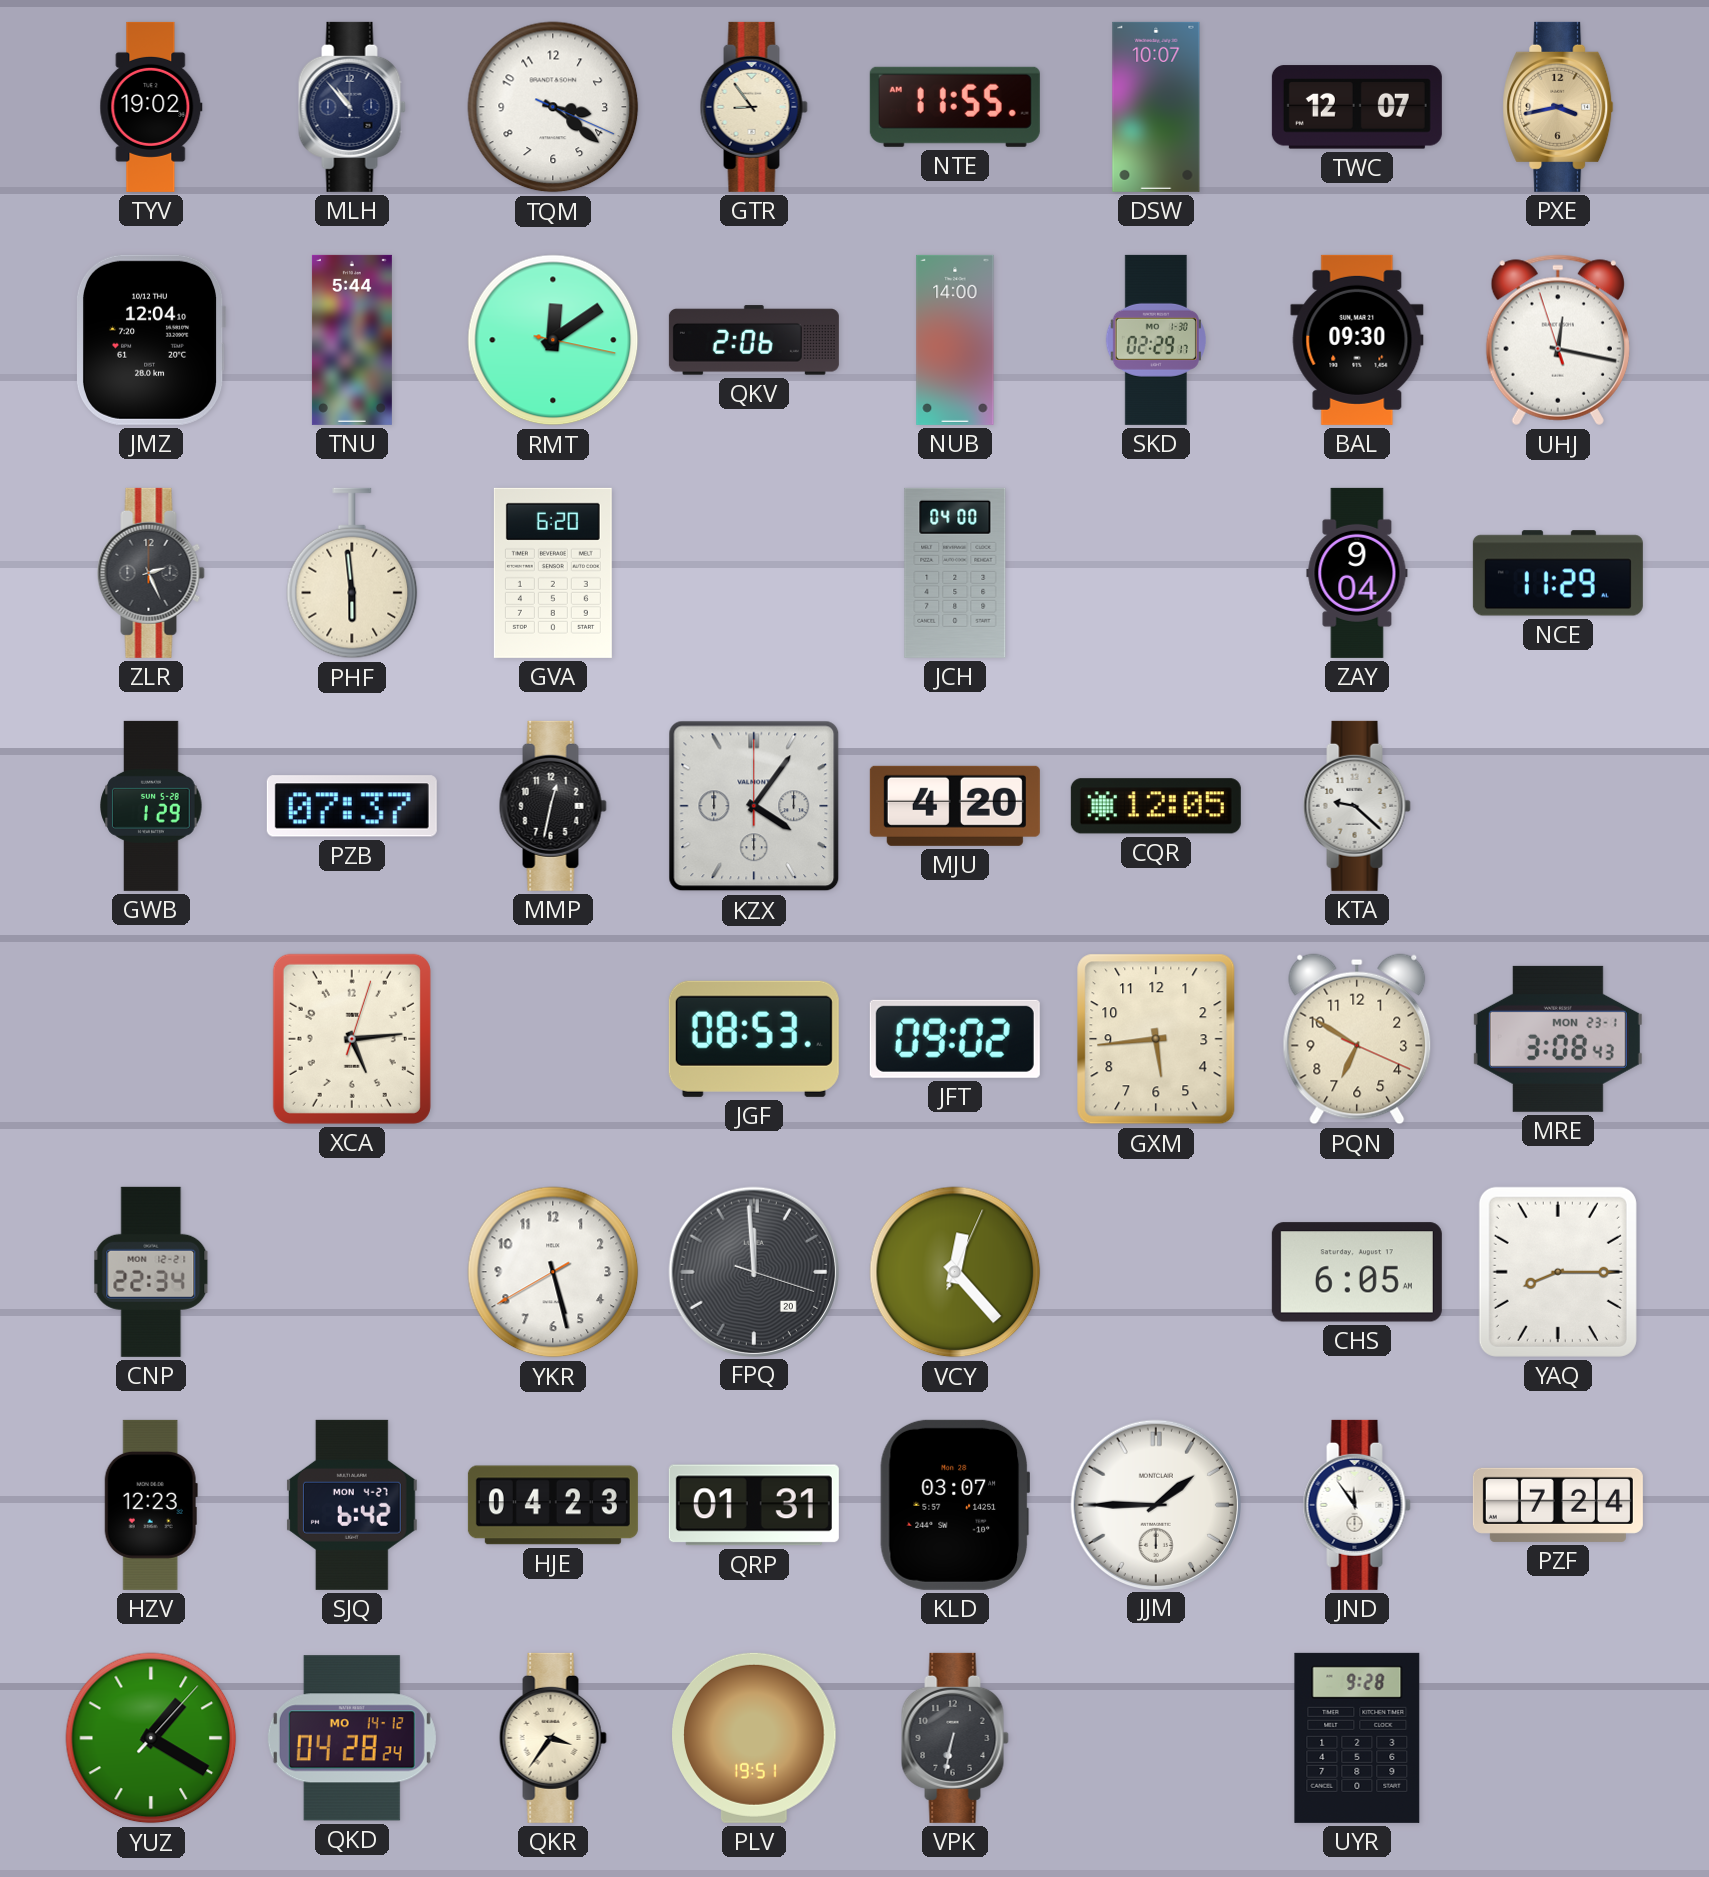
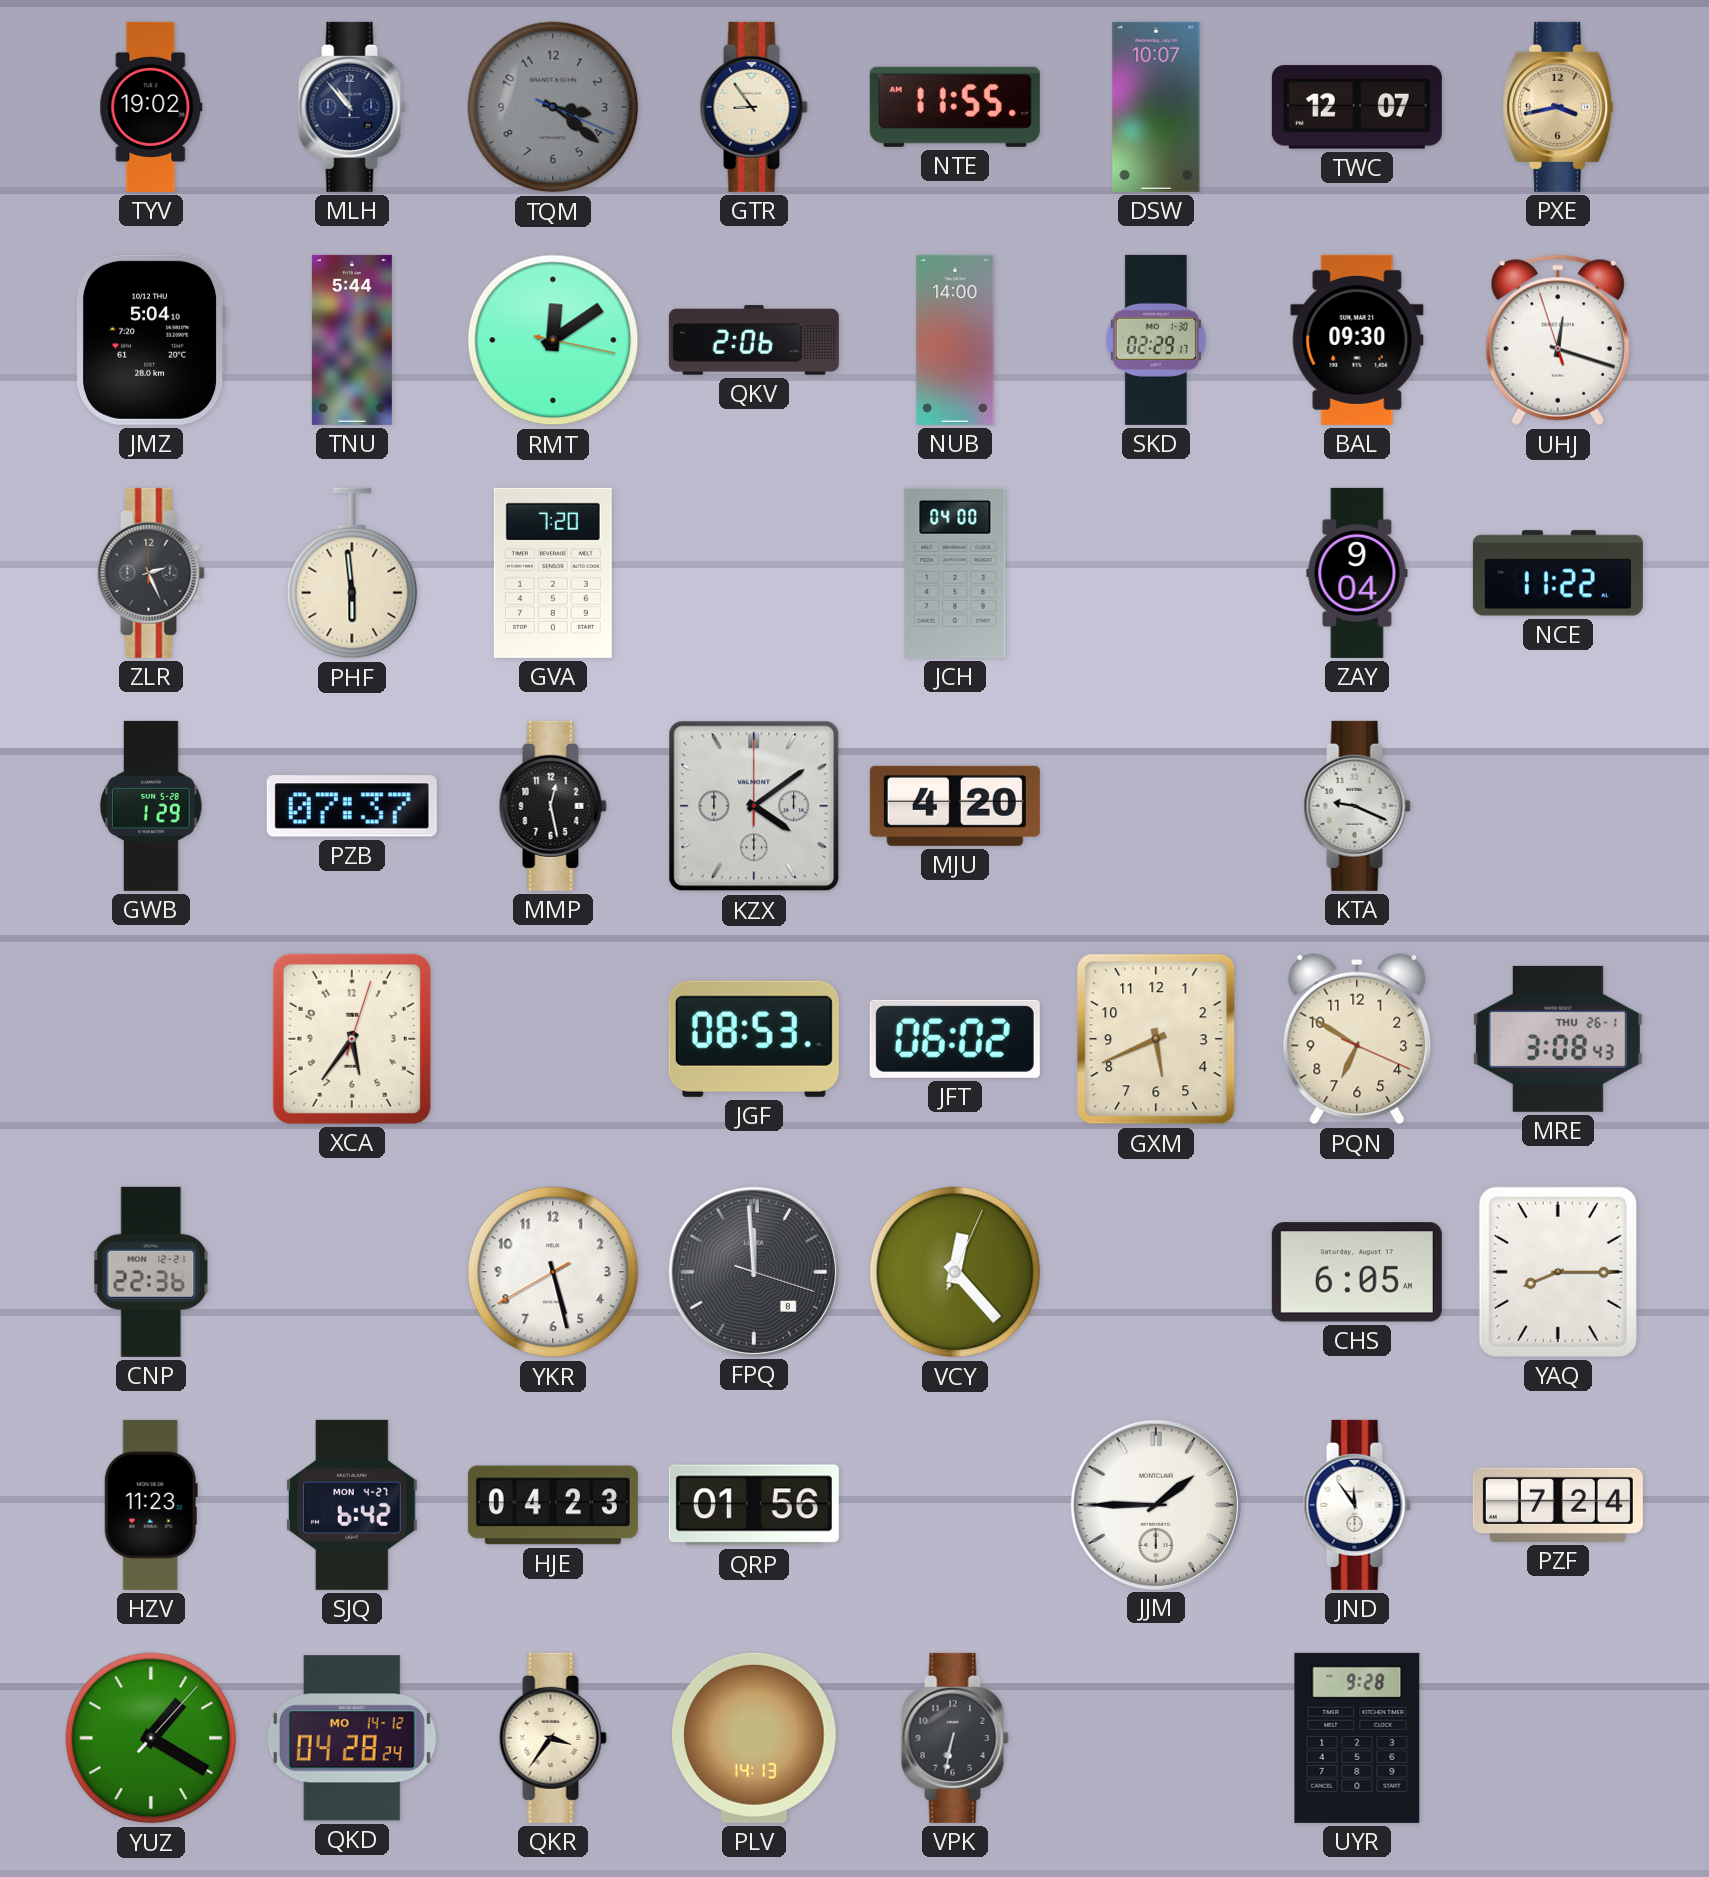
TQM dial: white -> grey (553, 107)
JMZ: 12:04 -> 5:04 (151, 340)
UHJ: 12:16 -> 12:17 (1558, 340)
GVA: 6:20 -> 7:20 (553, 573)
NCE: 11:29 -> 11:22 (1558, 573)
MMP: 12:32 -> 12:28 (553, 806)
KZX: 4:06 -> 4:09 (754, 806)
CQR: 12:05 -> none (1156, 806)
KTA: 9:22 -> 9:19 (1357, 806)
XCA: 5:14 -> 5:36 (352, 1039)
JFT: 09:02 -> 06:02 (955, 1039)
GXM: 5:44 -> 5:41 (1156, 1039)
MRE date: MON 23-1 -> THU 26-1 (1558, 1039)
CNP: 22:34 -> 22:36 (151, 1272)
FPQ date: 20 -> 8 (753, 1271)
HZV: 12:23 -> 11:23 (151, 1505)
QRP: 01:31 -> 01:56 (754, 1505)
KLD: 03:07 -> none (954, 1505)
PLV: 19:51 -> 14:13 (754, 1738)
